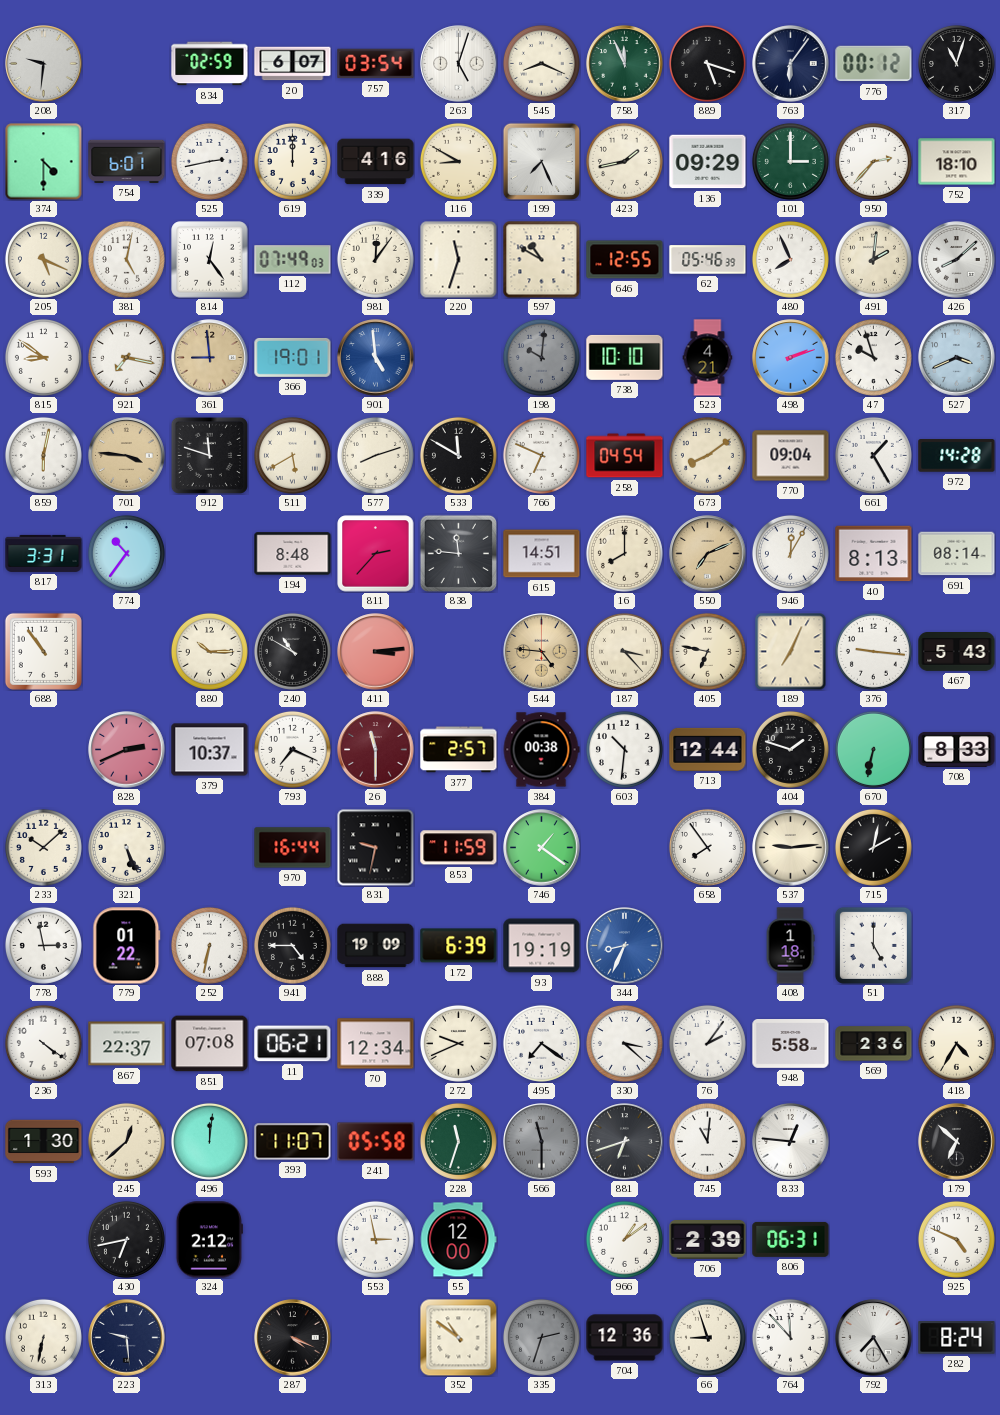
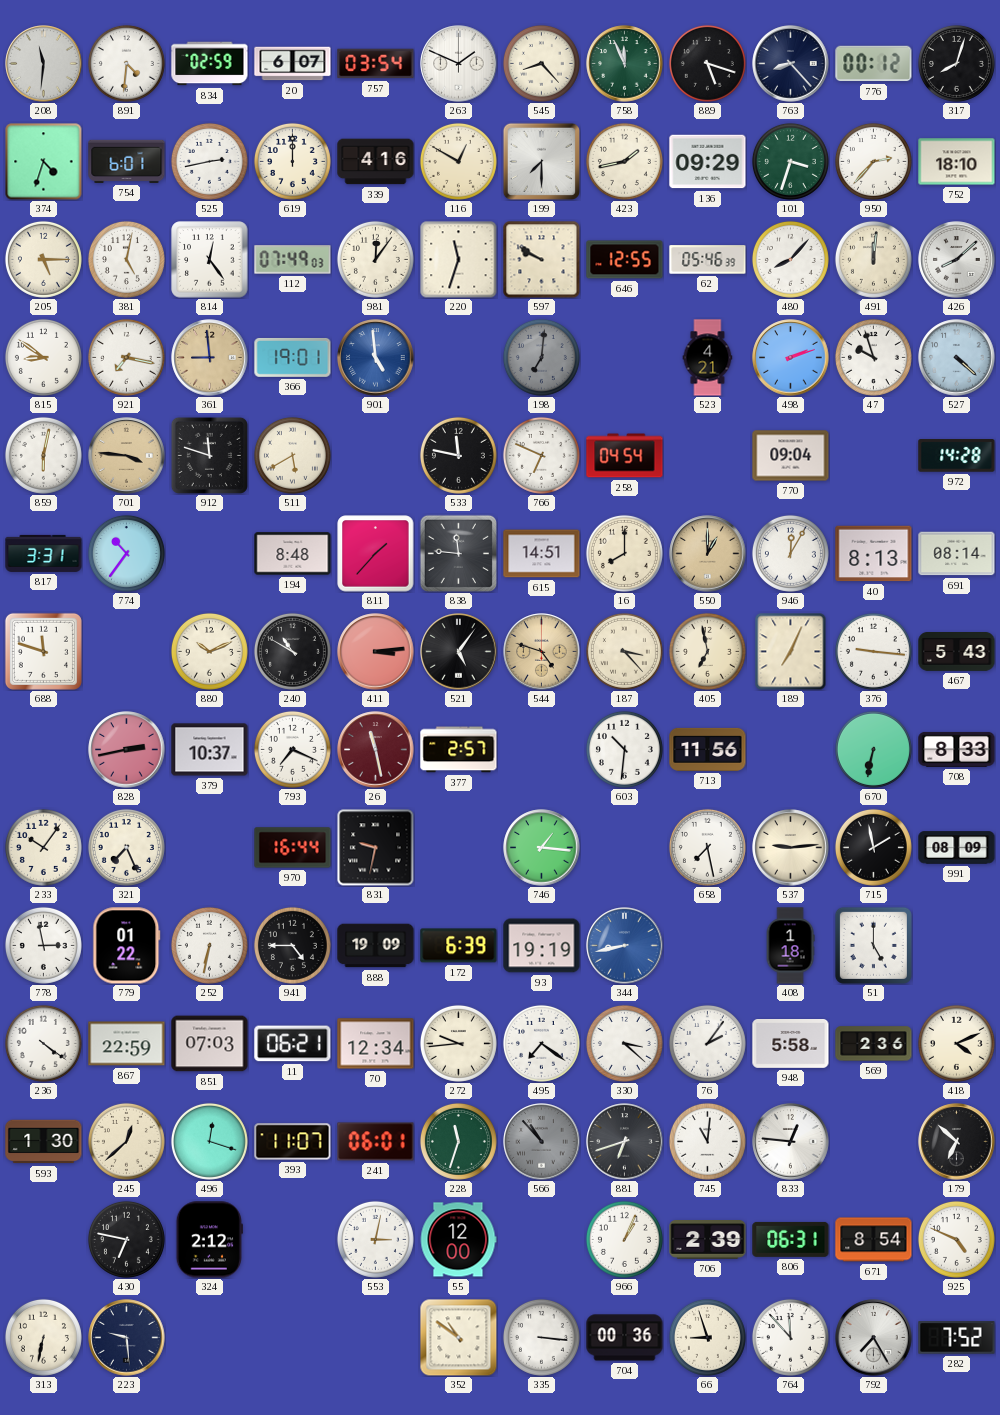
208: 9:31 -> 11:31 (44, 64)
891: none -> 4:31 (126, 63)
263: 5:03 -> 1:49 (459, 64)
545: 8:19 -> 8:23 (541, 63)
763: 6:06 -> 8:23 (791, 64)
317: 11:03 -> 8:03 (956, 63)
374: 4:30 -> 4:33 (44, 162)
116: 8:50 -> 12:50 (458, 161)
199: 7:26 -> 7:30 (541, 161)
101: 3:00 -> 3:33 (790, 161)
205: 5:19 -> 5:15 (43, 259)
597: 10:50 -> 9:50 (541, 259)
480: 7:56 -> 8:07 (790, 259)
491: 2:01 -> 12:01 (873, 259)
198: 10:01 -> 7:01 (541, 357)
738: 10:10 -> none (625, 357)
527: 3:41 -> 4:22 (957, 358)
577: 8:12 -> none (375, 455)
533: 11:50 -> 11:47 (458, 455)
673: 8:09 -> none (707, 455)
661: 1:25 -> none (873, 455)
811: 2:37 -> 1:37 (376, 554)
550: 7:11 -> 1:00 (708, 554)
688: 10:54 -> 11:48 (43, 651)
880: 10:15 -> 10:11 (209, 651)
521: none -> 5:06 (459, 652)
544: 4:46 -> 4:48 (542, 652)
405: 6:47 -> 6:58 (707, 651)
828: 2:41 -> 2:43 (127, 750)
26: 11:30 -> 11:28 (376, 750)
384: 00:38 -> none (541, 750)
713: 12:44 -> 11:56 (708, 749)
404: 1:48 -> none (790, 749)
233: 10:08 -> 10:06 (43, 847)
321: 5:26 -> 7:26 (126, 847)
853: 11:59 -> none (459, 848)
746: 1:21 -> 1:16 (542, 848)
658: 7:54 -> 7:28 (707, 847)
715: 2:02 -> 1:58 (873, 847)
991: none -> 08:09 (957, 848)
344: 8:34 -> 8:43 (625, 946)
867: 22:37 -> 22:59 (127, 1044)
851: 07:08 -> 07:03 (210, 1044)
272: 9:41 -> 9:44 (458, 1043)
418: 4:35 -> 4:11 (956, 1043)
496: 12:01 -> 12:18 (209, 1141)
241: 05:58 -> 06:01 (376, 1142)
566: 11:30 -> 10:53 (542, 1142)
430: 6:43 -> 6:47 (126, 1239)
553: 2:58 -> 3:02 (375, 1239)
966: 1:09 -> 1:04 (624, 1239)
671: none -> 8:54 (874, 1240)
287: 4:19 -> none (293, 1338)
335: 2:33 -> 3:16 (541, 1337)
335 dial: grey -> white (541, 1337)
704: 12:36 -> 00:36 (625, 1338)
282: 8:24 -> 7:52 (957, 1338)
